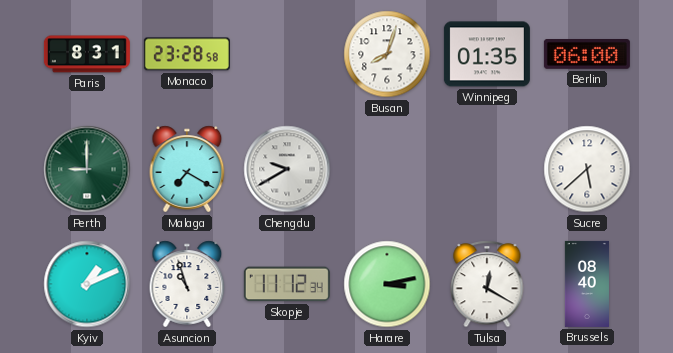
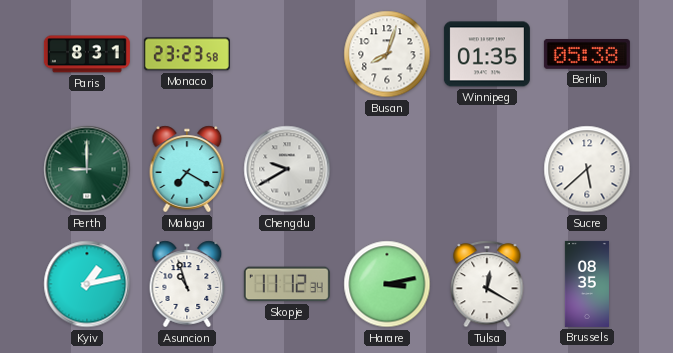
Monaco: 23:28 -> 23:23 (187, 54)
Berlin: 06:00 -> 05:38 (587, 55)
Kyiv: 1:11 -> 1:13 (87, 284)
Brussels: 08:40 -> 08:35 (587, 284)
